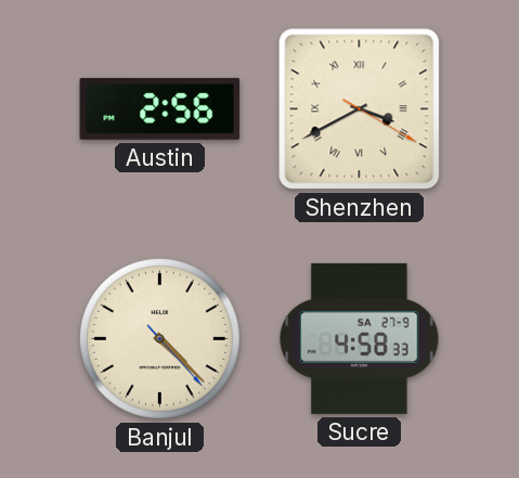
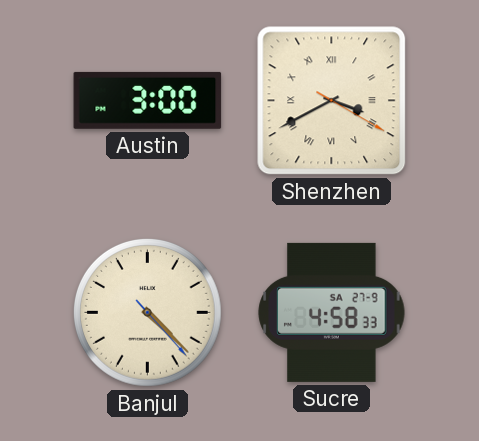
Austin: 2:56 -> 3:00 (148, 100)
